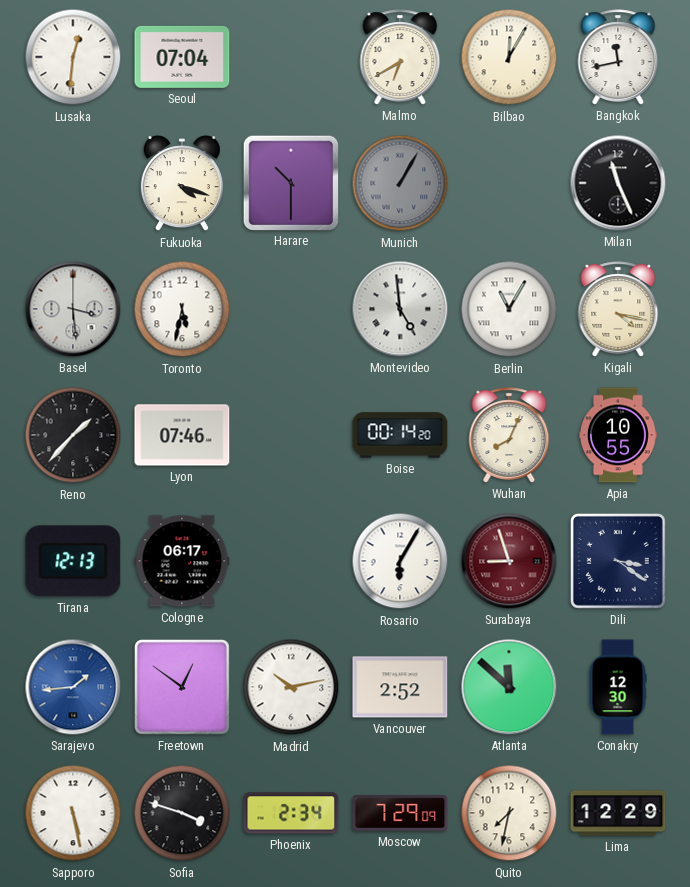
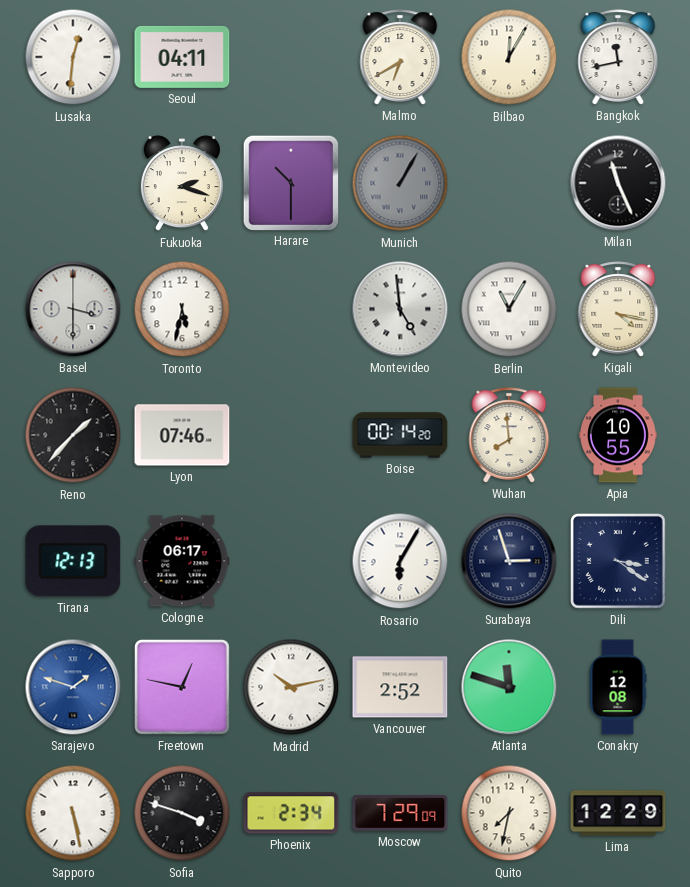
Seoul: 07:04 -> 04:11 (182, 57)
Fukuoka: 4:18 -> 2:18 (182, 184)
Basel: 3:29 -> 3:30 (73, 309)
Wuhan: 8:04 -> 7:59 (509, 435)
Surabaya: 8:57 -> 2:57 (509, 561)
Surabaya dial: burgundy -> navy (509, 561)
Sarajevo: 1:44 -> 1:48 (73, 687)
Freetown: 12:51 -> 12:47 (182, 687)
Atlanta: 11:52 -> 11:48 (509, 687)
Conakry: 12:30 -> 12:08 (618, 687)
